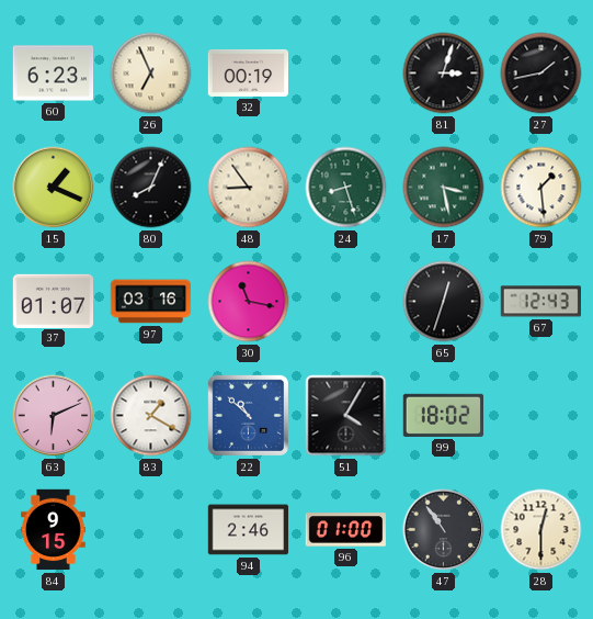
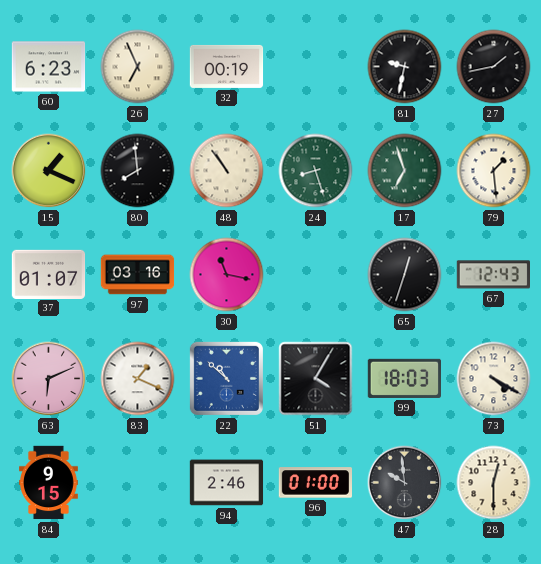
81: 3:03 -> 9:32 (405, 67)
80: 8:04 -> 7:59 (138, 171)
48: 8:54 -> 10:54 (227, 171)
17: 3:28 -> 6:57 (405, 171)
83: 1:20 -> 1:19 (138, 379)
99: 18:02 -> 18:03 (404, 378)
73: none -> 4:20 (494, 379)
47: 10:54 -> 9:59 (405, 483)
